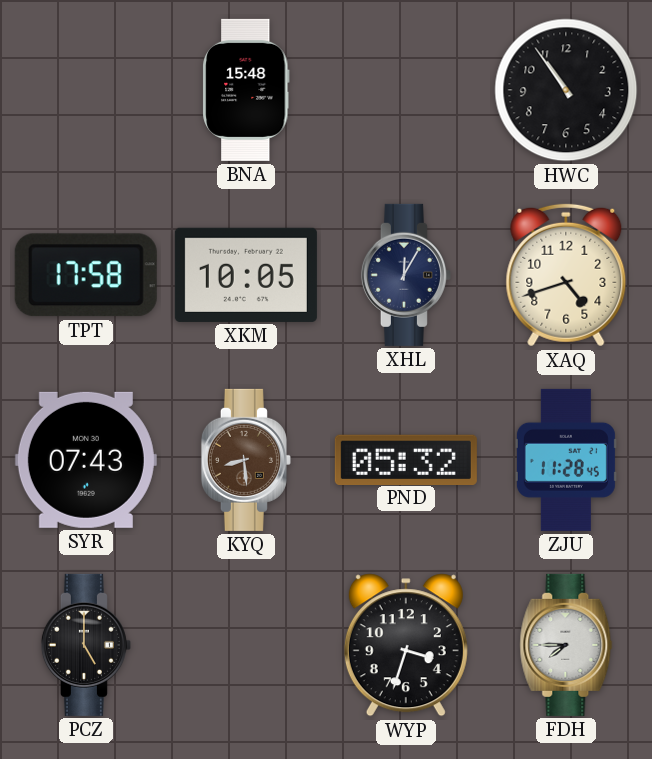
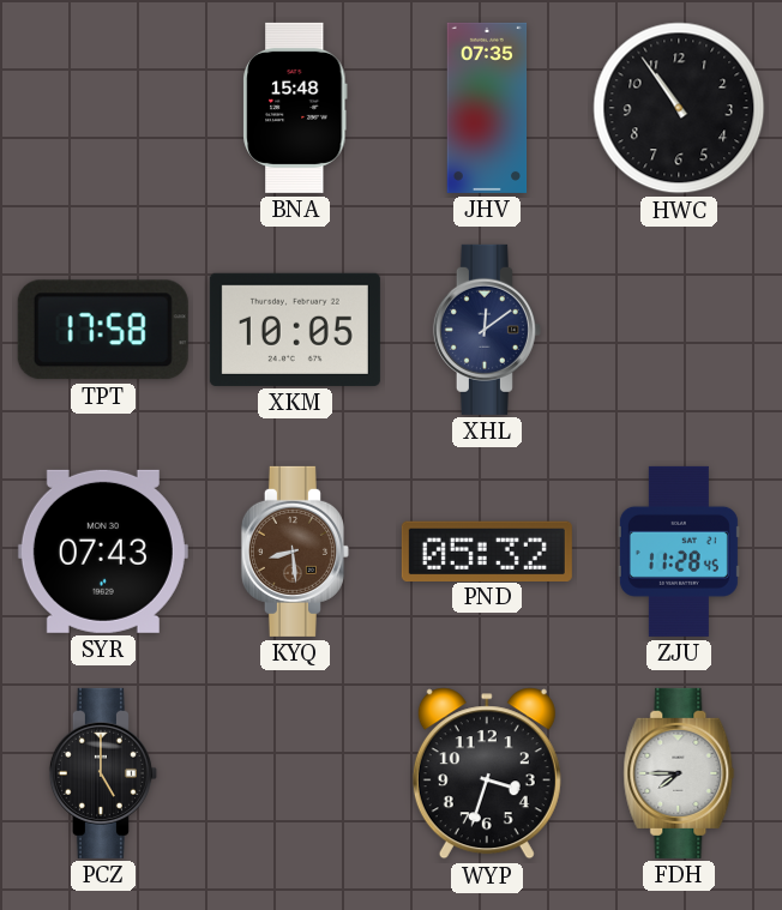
JHV: none -> 07:35 (487, 108)
XHL: 12:05 -> 12:09 (487, 330)
XAQ: 4:42 -> none (566, 275)
